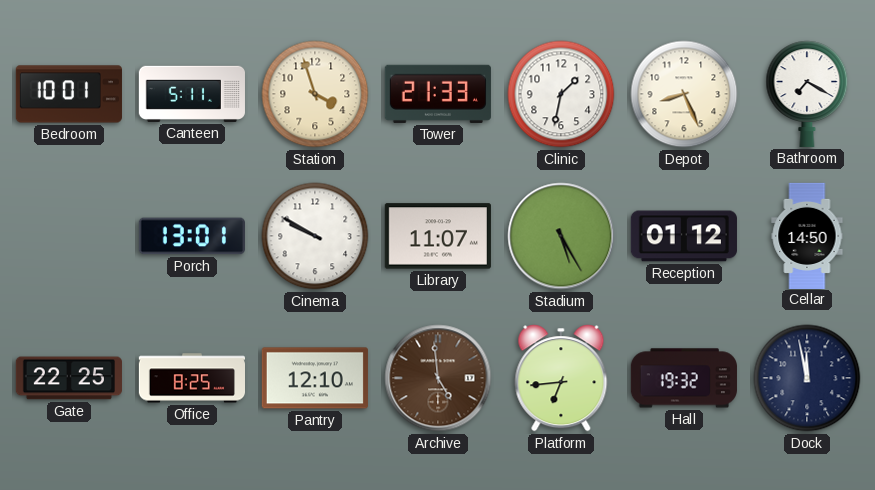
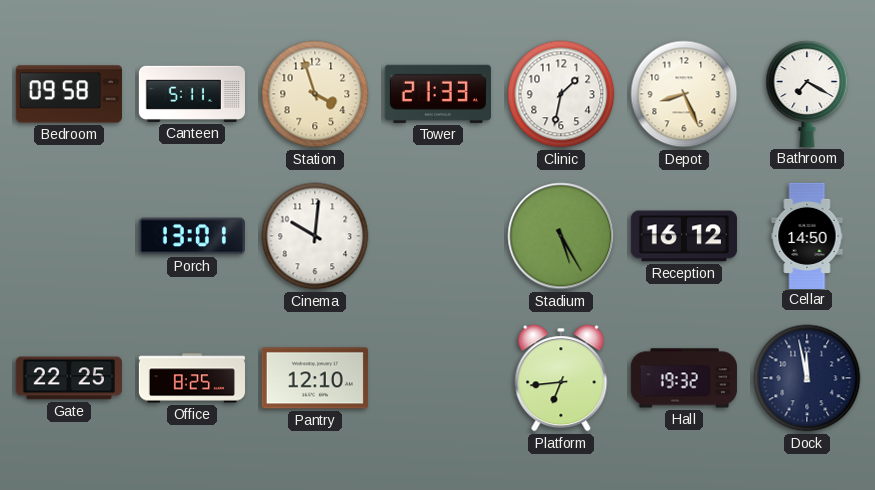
Bedroom: 10:01 -> 09:58 (69, 94)
Cinema: 9:50 -> 10:01 (315, 236)
Library: 11:07 -> none (438, 236)
Reception: 01:12 -> 16:12 (684, 236)
Archive: 4:59 -> none (438, 378)
